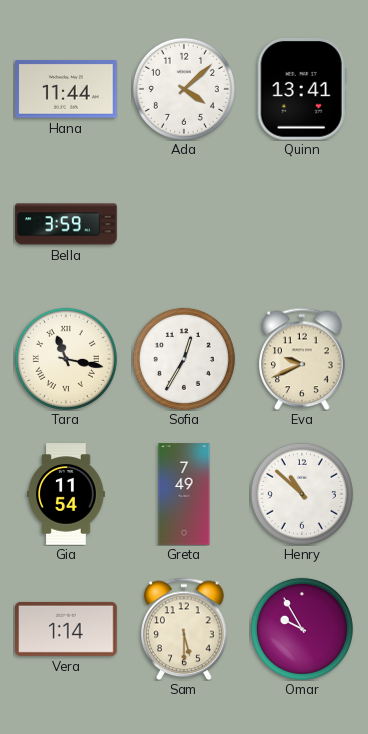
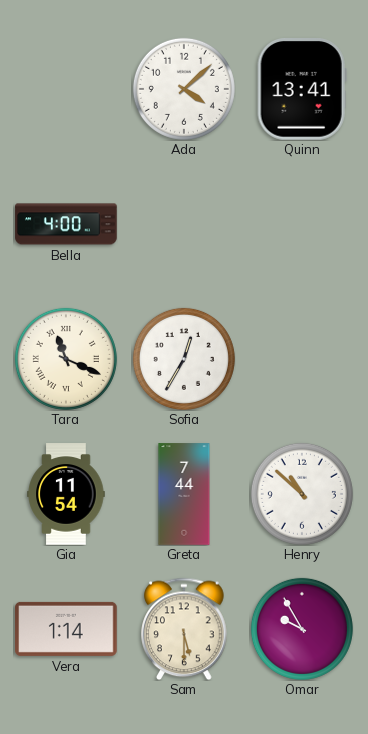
Hana: 11:44 -> none (66, 89)
Bella: 3:59 -> 4:00 (66, 224)
Tara: 11:17 -> 11:19 (66, 359)
Eva: 9:41 -> none (302, 359)
Greta: 7:49 -> 7:44 (184, 494)
